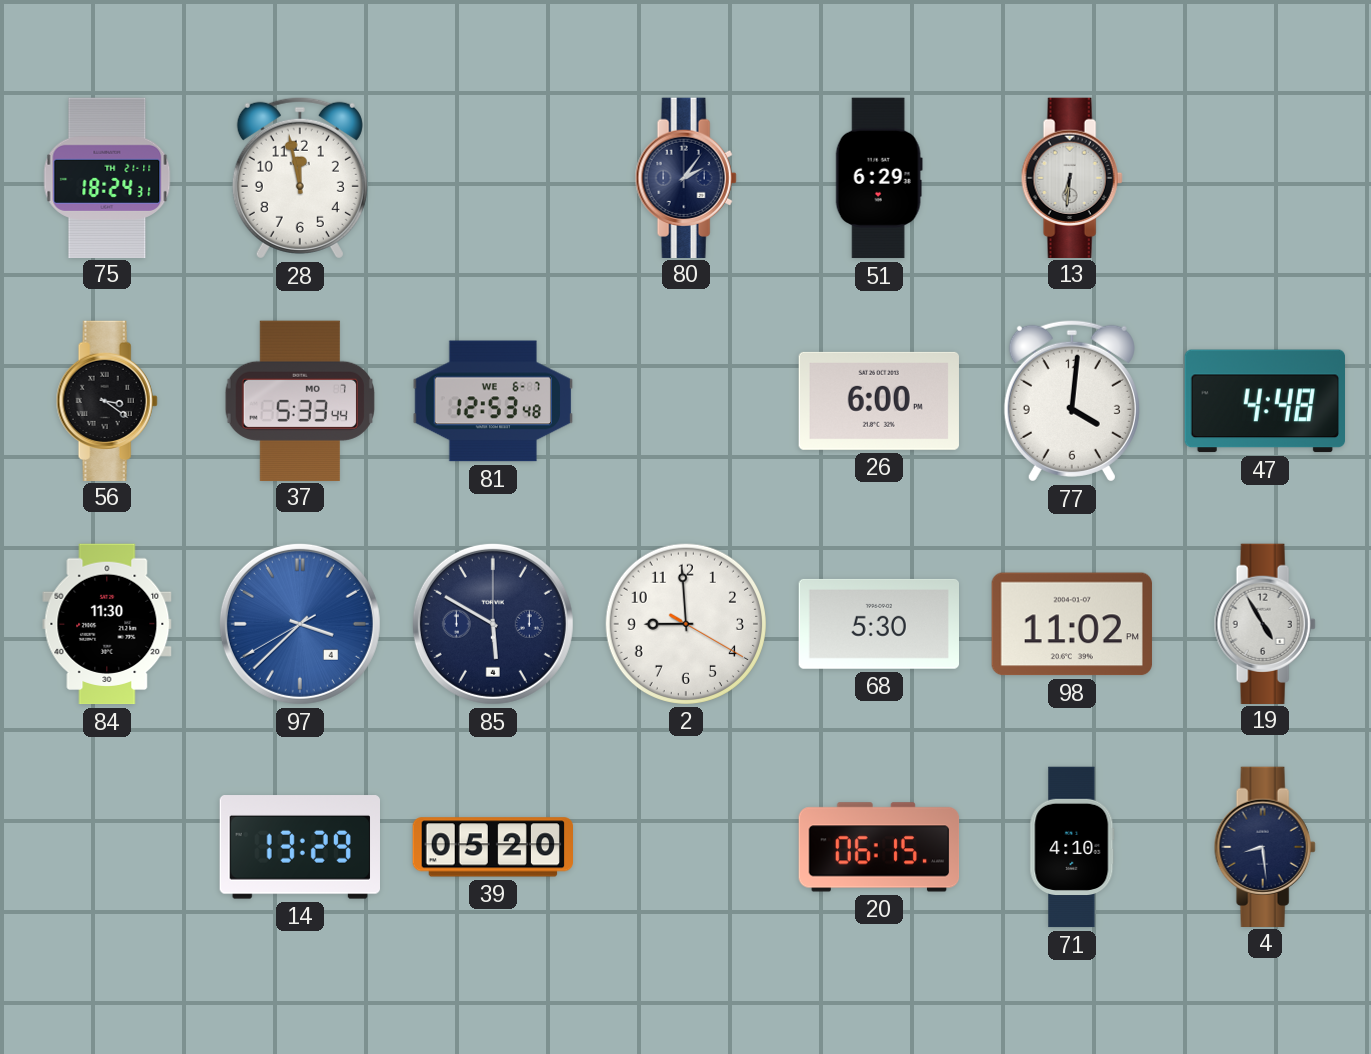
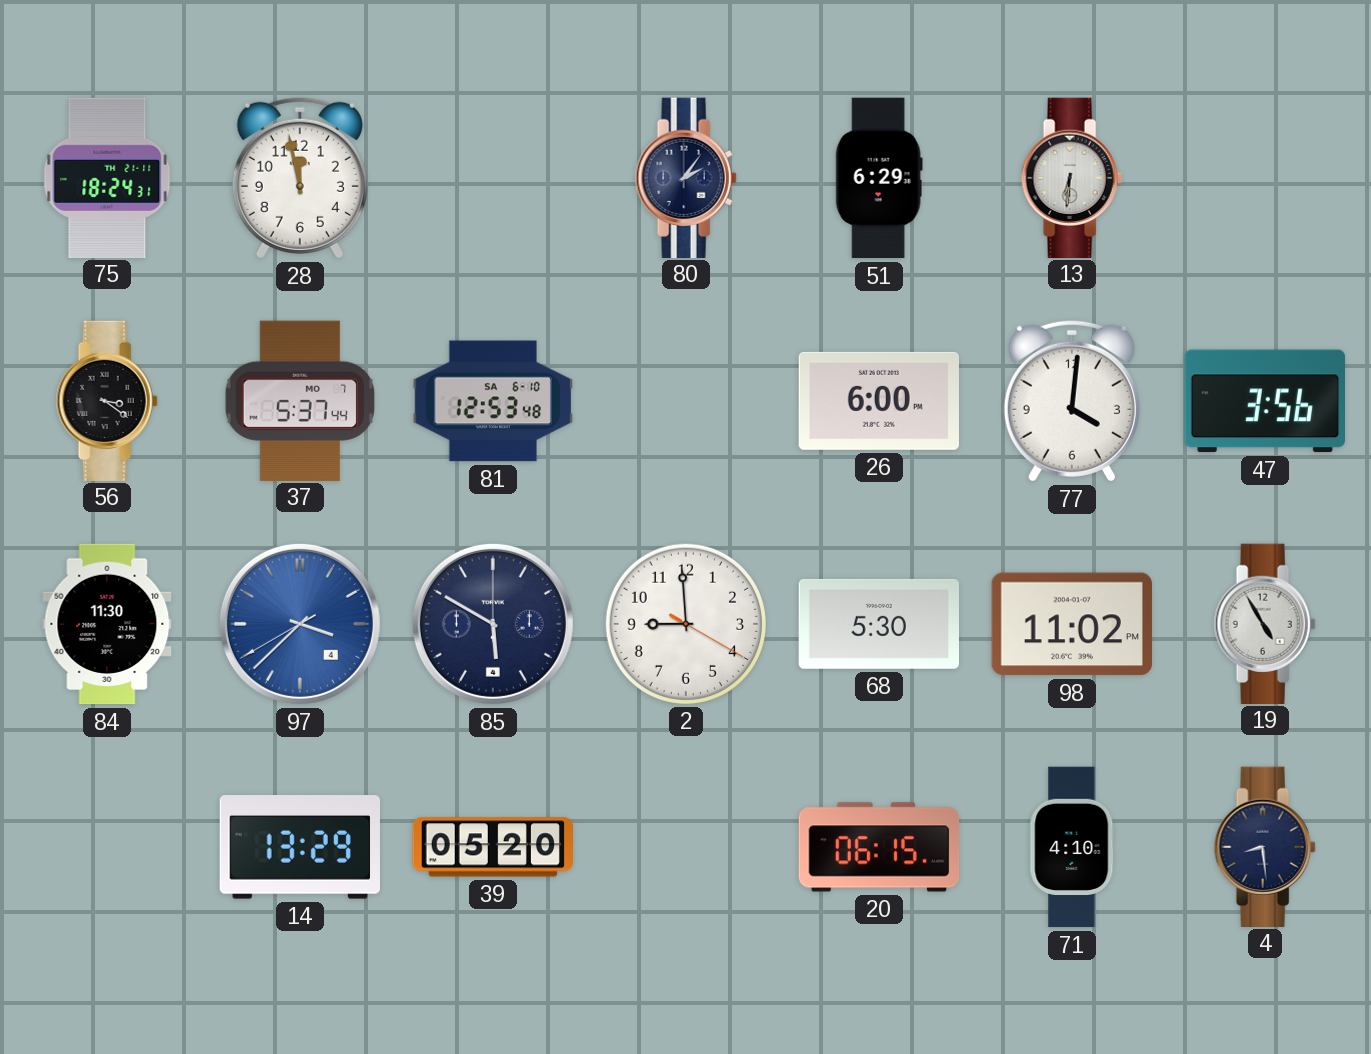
37: 5:33 -> 5:37 (300, 400)
81 date: WE 6-7 -> SA 6-10 (493, 401)
47: 4:48 -> 3:56 (1264, 401)
